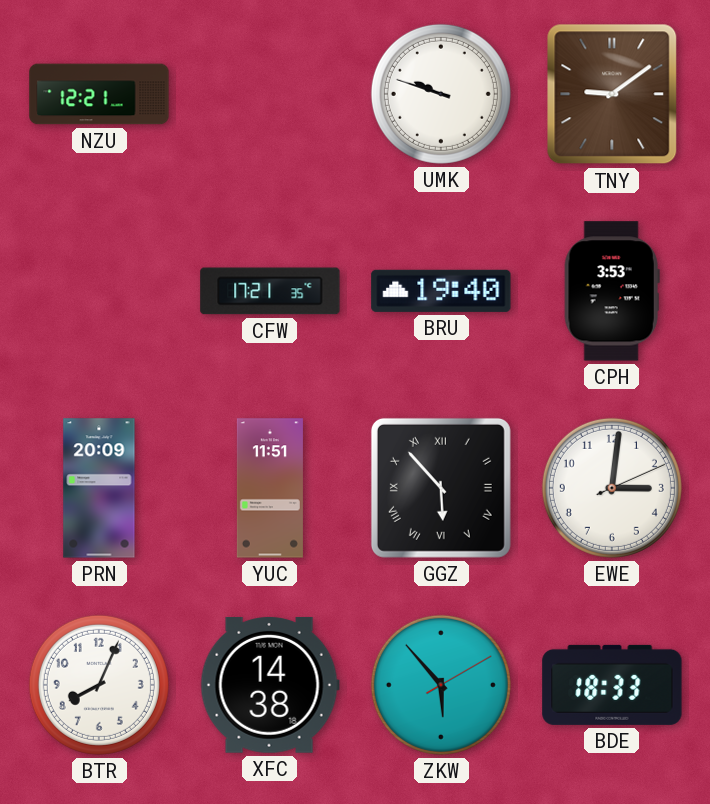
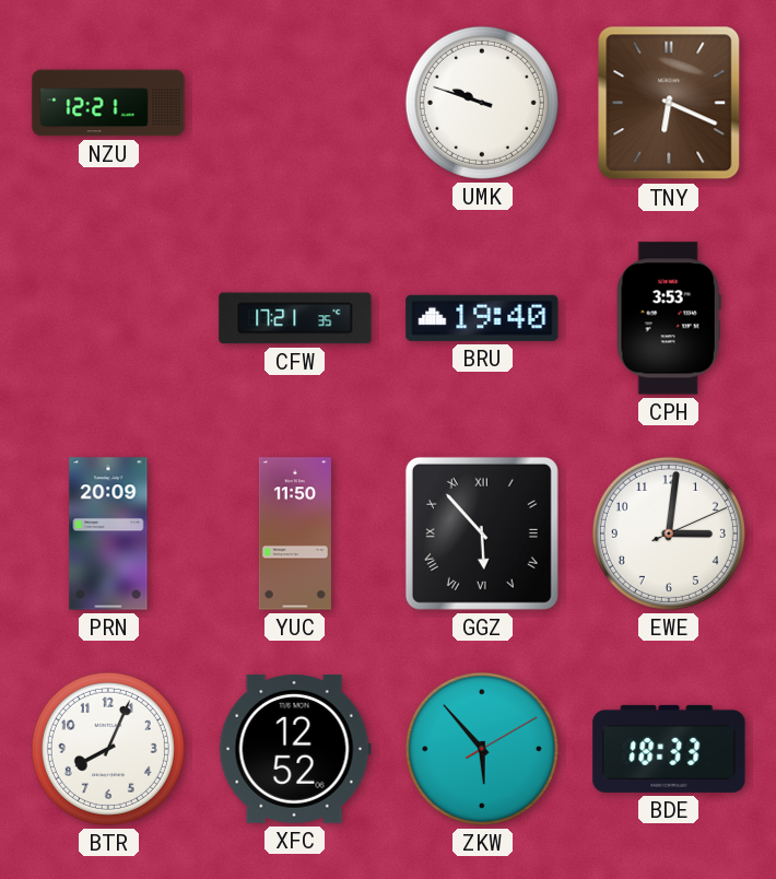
TNY: 9:09 -> 6:19 (669, 103)
YUC: 11:51 -> 11:50 (295, 534)
XFC: 14:38 -> 12:52 (295, 749)
